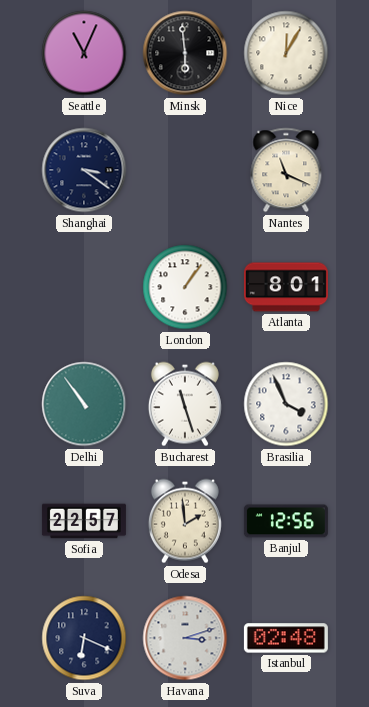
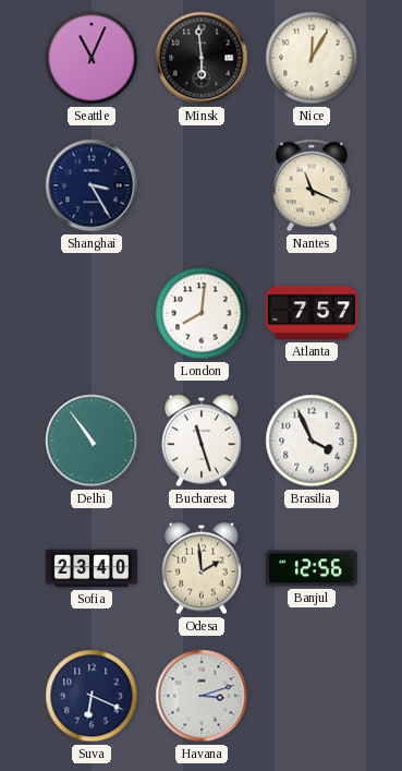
Shanghai: 3:21 -> 3:25 (92, 185)
London: 1:06 -> 8:01 (202, 313)
Atlanta: 8:01 -> 7:57 (312, 313)
Sofia: 22:57 -> 23:40 (92, 568)
Istanbul: 02:48 -> none (286, 638)
